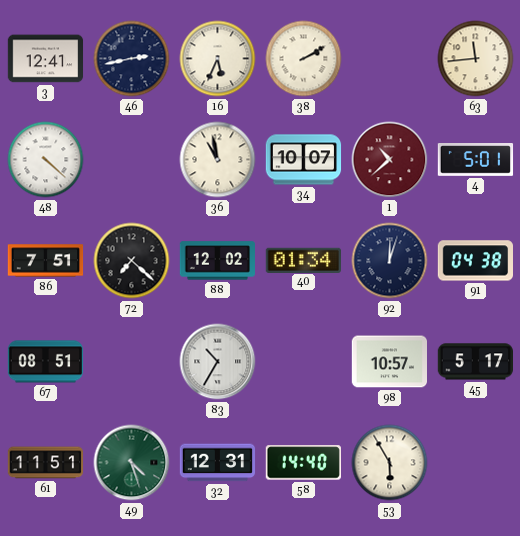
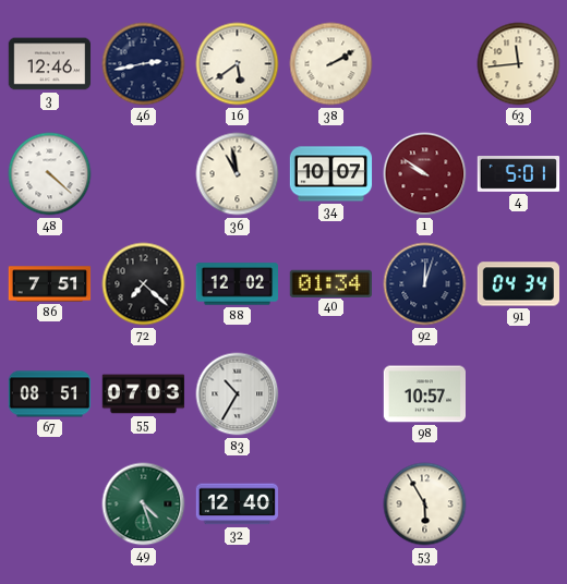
3: 12:41 -> 12:46 (50, 64)
16: 5:34 -> 5:39 (238, 64)
1: 10:38 -> 9:51 (425, 174)
91: 04:38 -> 04:34 (518, 284)
55: none -> 07:03 (144, 394)
45: 5:17 -> none (475, 362)
61: 11:51 -> none (46, 463)
32: 12:31 -> 12:40 (238, 504)
58: 14:40 -> none (303, 463)
